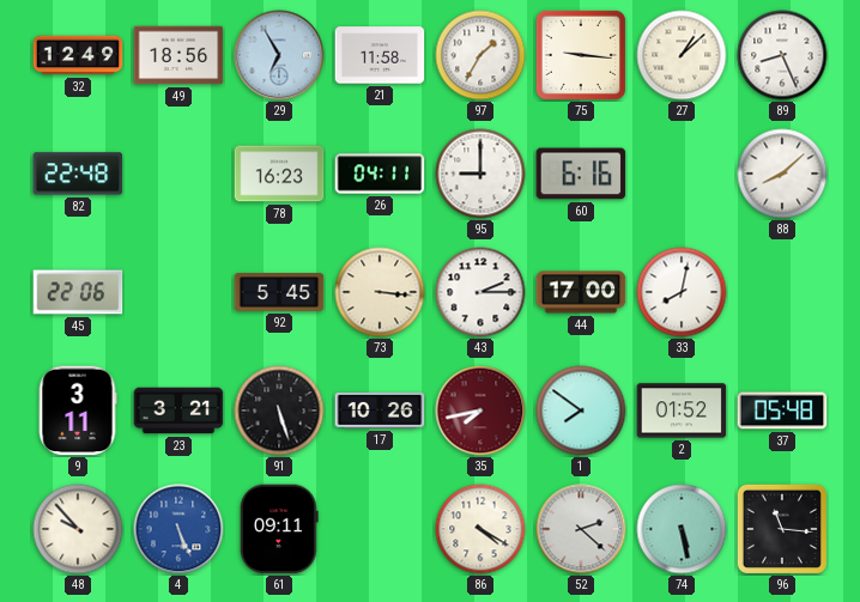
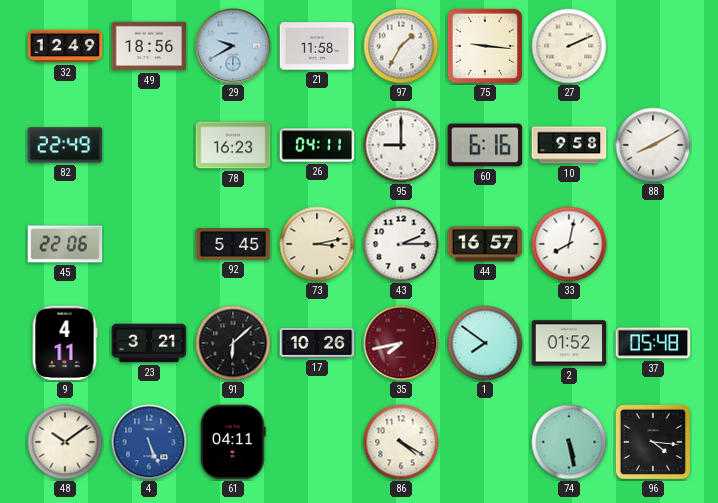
29: 6:55 -> 9:40 (233, 46)
27: 1:08 -> 2:11 (569, 46)
89: 8:26 -> none (782, 55)
82: 22:48 -> 22:49 (65, 145)
10: none -> 9:58 (569, 145)
88: 8:08 -> 8:10 (653, 145)
73: 3:16 -> 3:13 (317, 244)
44: 17:00 -> 16:57 (485, 244)
9: 3:11 -> 4:11 (65, 343)
91: 5:27 -> 6:08 (233, 343)
48: 9:53 -> 10:09 (65, 442)
61: 09:11 -> 04:11 (233, 442)
52: 2:22 -> none (581, 529)
96: 11:16 -> 4:16 (653, 442)
